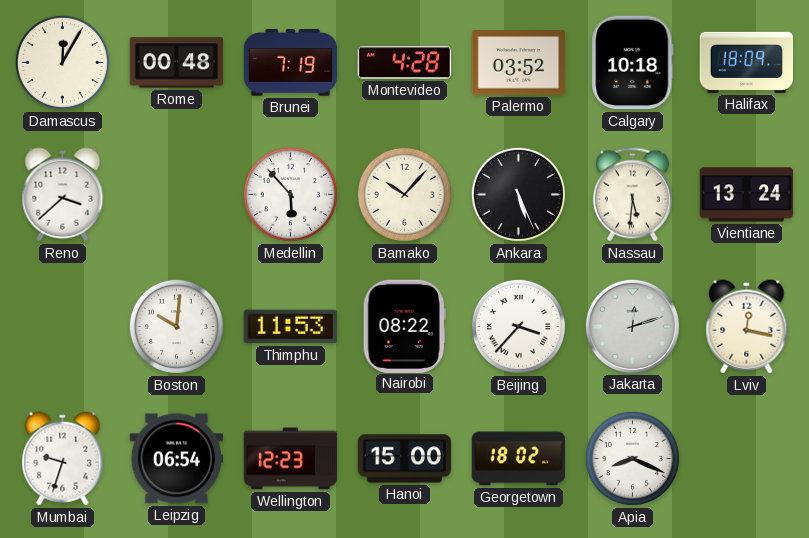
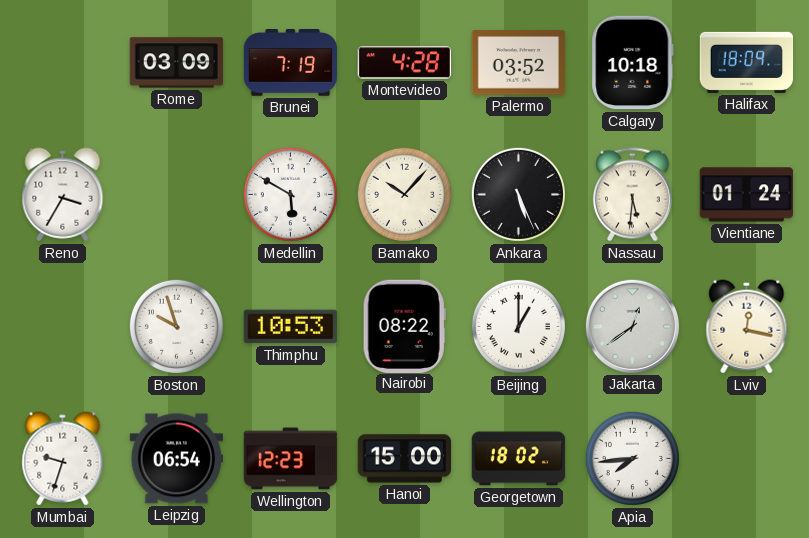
Damascus: 12:05 -> none (62, 62)
Rome: 00:48 -> 03:09 (177, 63)
Reno: 3:38 -> 3:35 (63, 195)
Medellin: 5:53 -> 5:50 (290, 194)
Vientiane: 13:24 -> 01:24 (747, 195)
Boston: 10:01 -> 9:57 (176, 326)
Thimphu: 11:53 -> 10:53 (291, 327)
Beijing: 3:37 -> 1:00 (518, 326)
Jakarta: 12:12 -> 12:39 (632, 326)
Apia: 8:19 -> 7:44 (632, 458)
